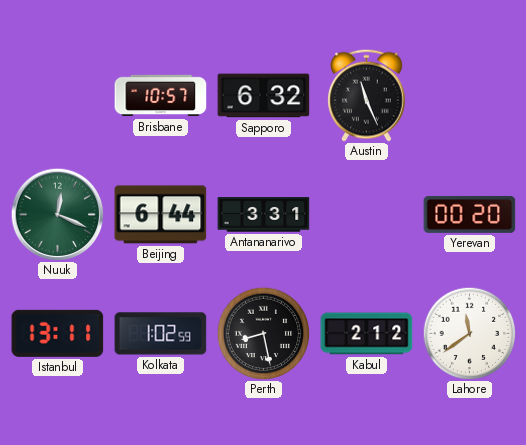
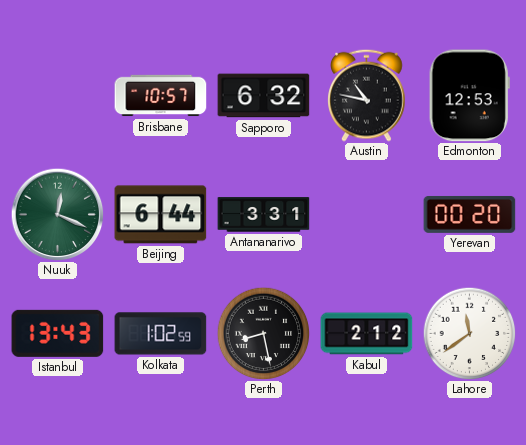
Austin: 11:26 -> 10:47 (367, 95)
Edmonton: none -> 12:53 (469, 96)
Istanbul: 13:11 -> 13:43 (58, 333)
